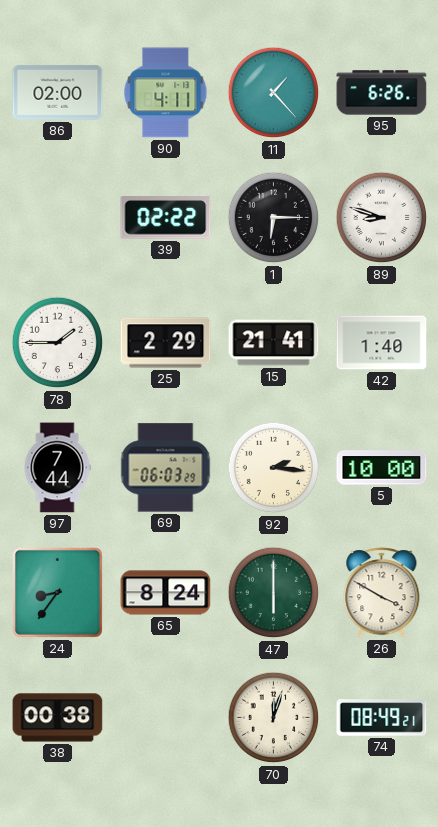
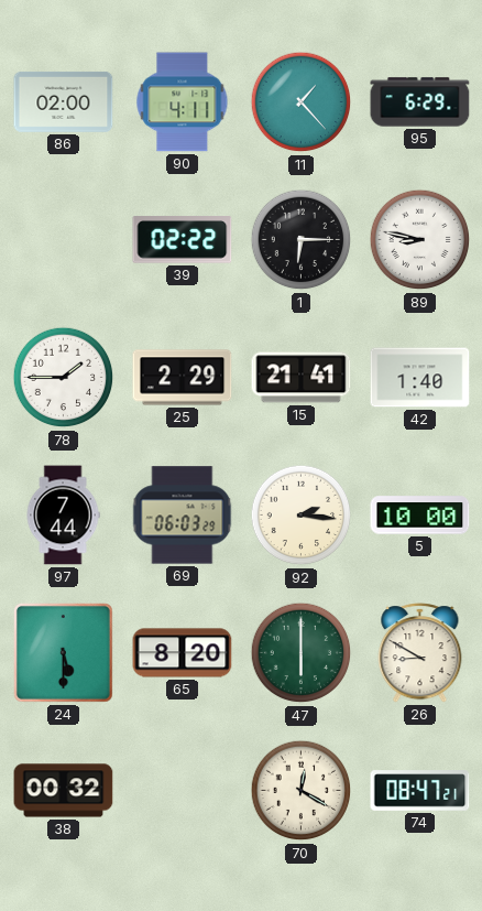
95: 6:26 -> 6:29 (420, 102)
89: 8:48 -> 8:47 (420, 240)
24: 8:36 -> 5:30 (63, 652)
65: 8:24 -> 8:20 (183, 653)
26: 3:50 -> 8:50 (420, 653)
38: 00:38 -> 00:32 (64, 791)
70: 12:03 -> 12:20 (302, 791)
74: 08:49 -> 08:47 (420, 791)
